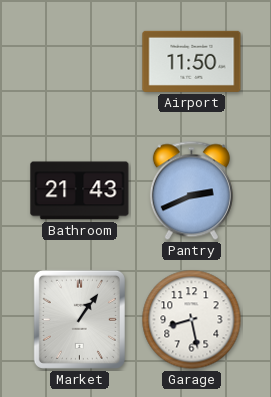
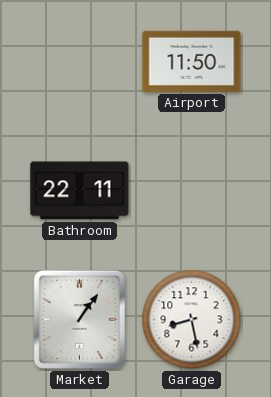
Bathroom: 21:43 -> 22:11 (80, 191)
Pantry: 2:41 -> none (191, 191)
